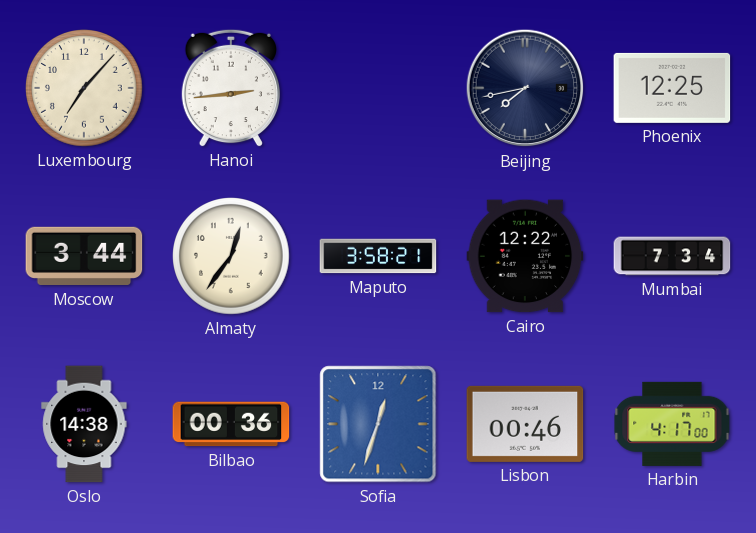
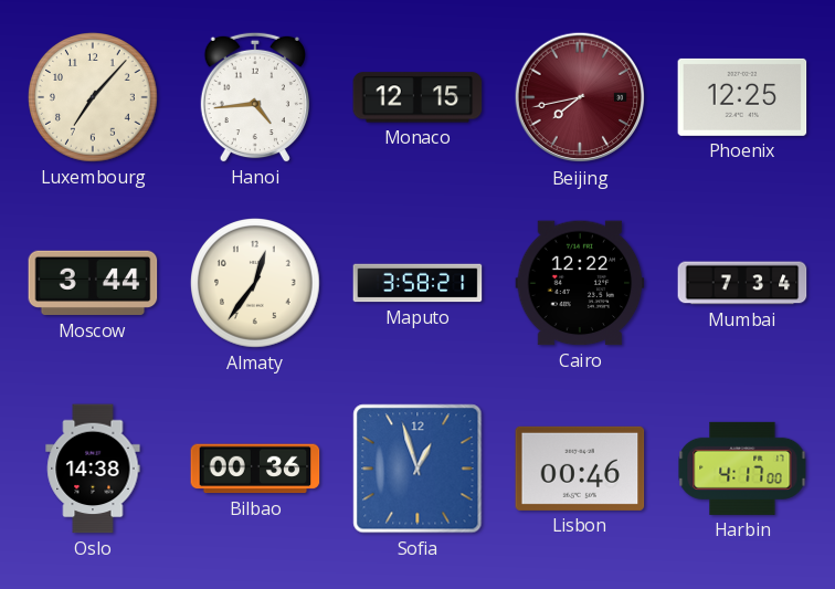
Hanoi: 2:44 -> 4:44 (255, 97)
Monaco: none -> 12:15 (417, 97)
Beijing dial: navy -> burgundy (580, 97)
Sofia: 12:33 -> 12:57 (417, 469)
